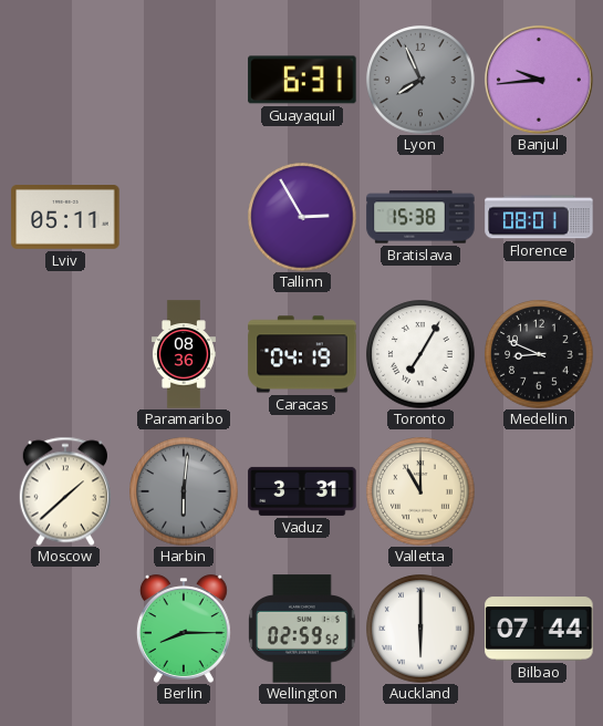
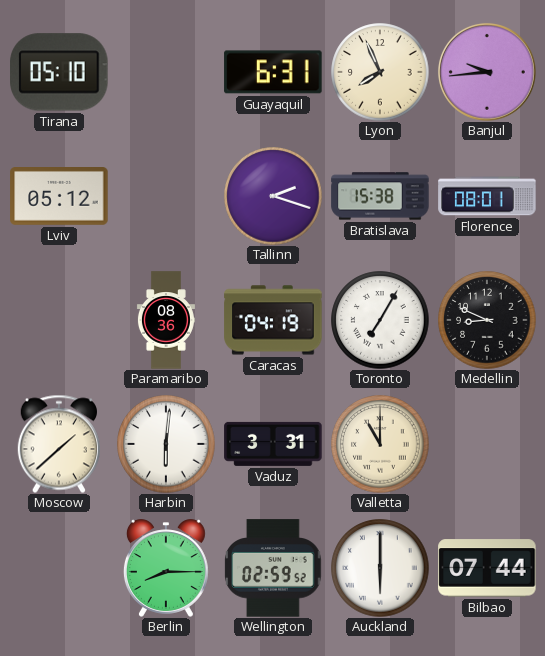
Tirana: none -> 05:10 (59, 72)
Lyon dial: grey -> cream (380, 72)
Lviv: 05:11 -> 05:12 (59, 197)
Tallinn: 2:55 -> 2:18 (273, 196)
Harbin dial: grey -> white (166, 444)
